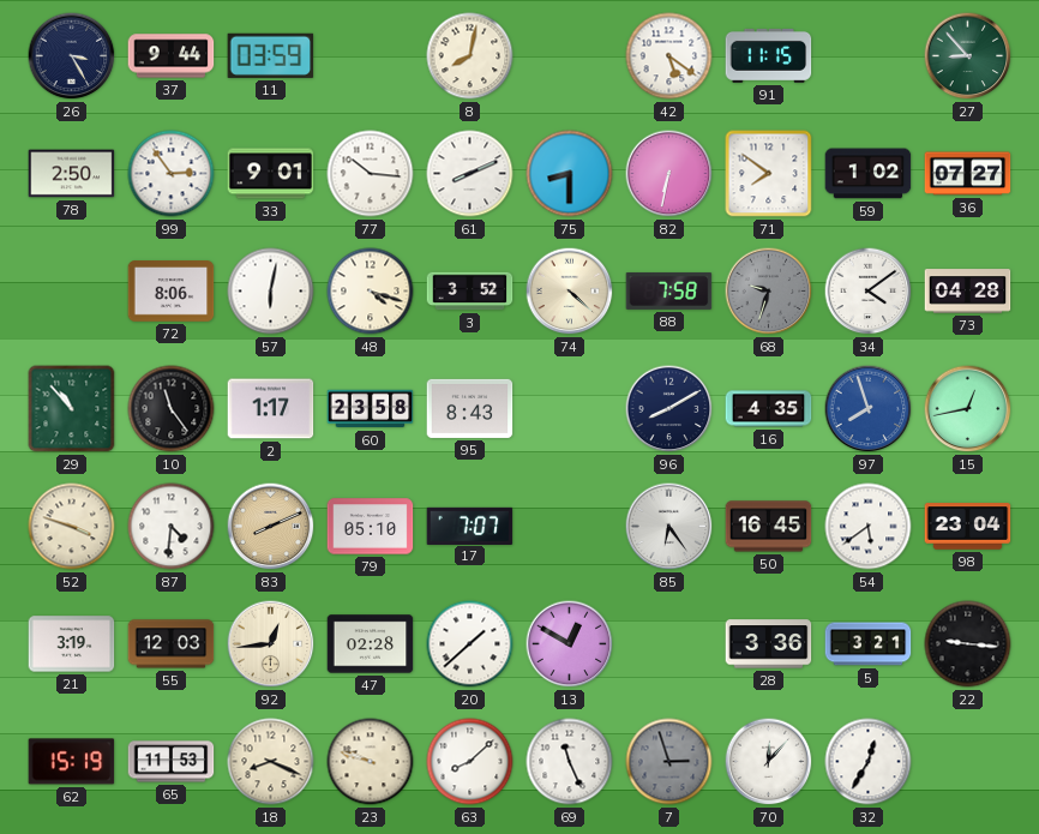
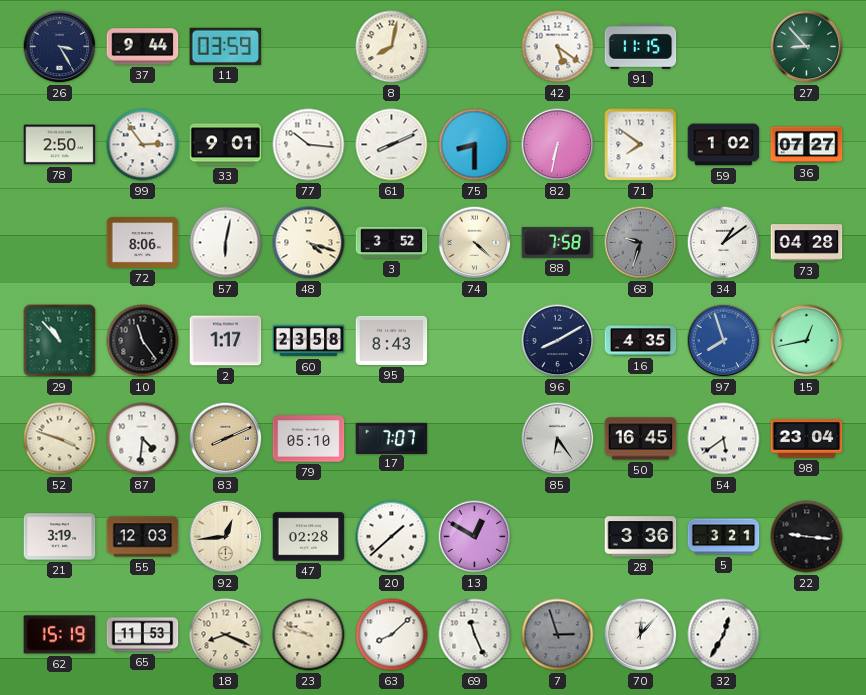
34: 4:09 -> 1:09 (724, 243)
